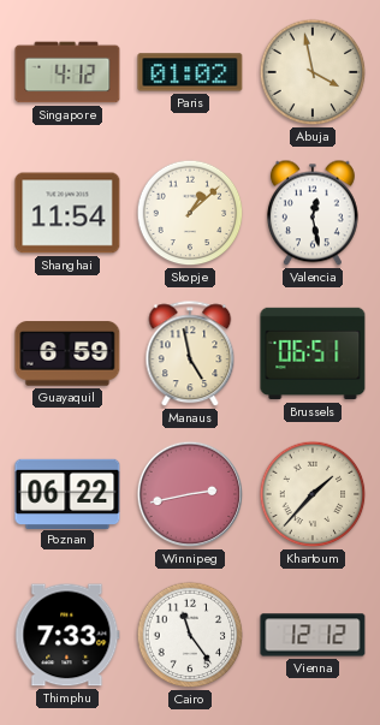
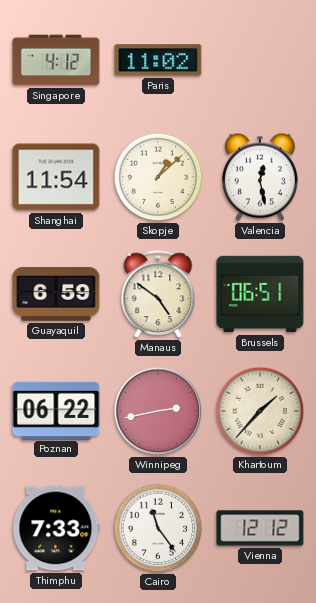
Paris: 01:02 -> 11:02 (158, 60)
Abuja: 3:58 -> none (313, 72)
Manaus: 4:58 -> 4:51 (158, 295)
